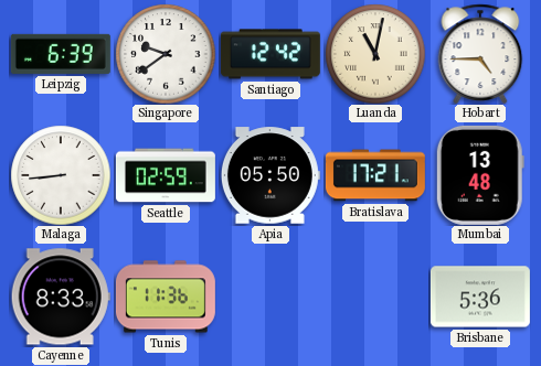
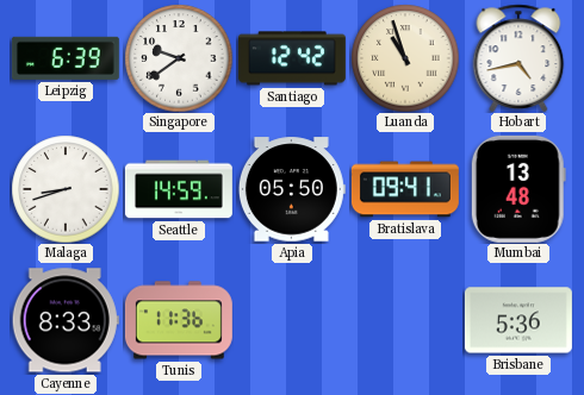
Luanda: 11:02 -> 10:57 (405, 58)
Hobart: 4:45 -> 4:43 (518, 58)
Malaga: 8:44 -> 8:42 (66, 189)
Seattle: 02:59 -> 14:59 (179, 189)
Bratislava: 17:21 -> 09:41 (405, 189)
